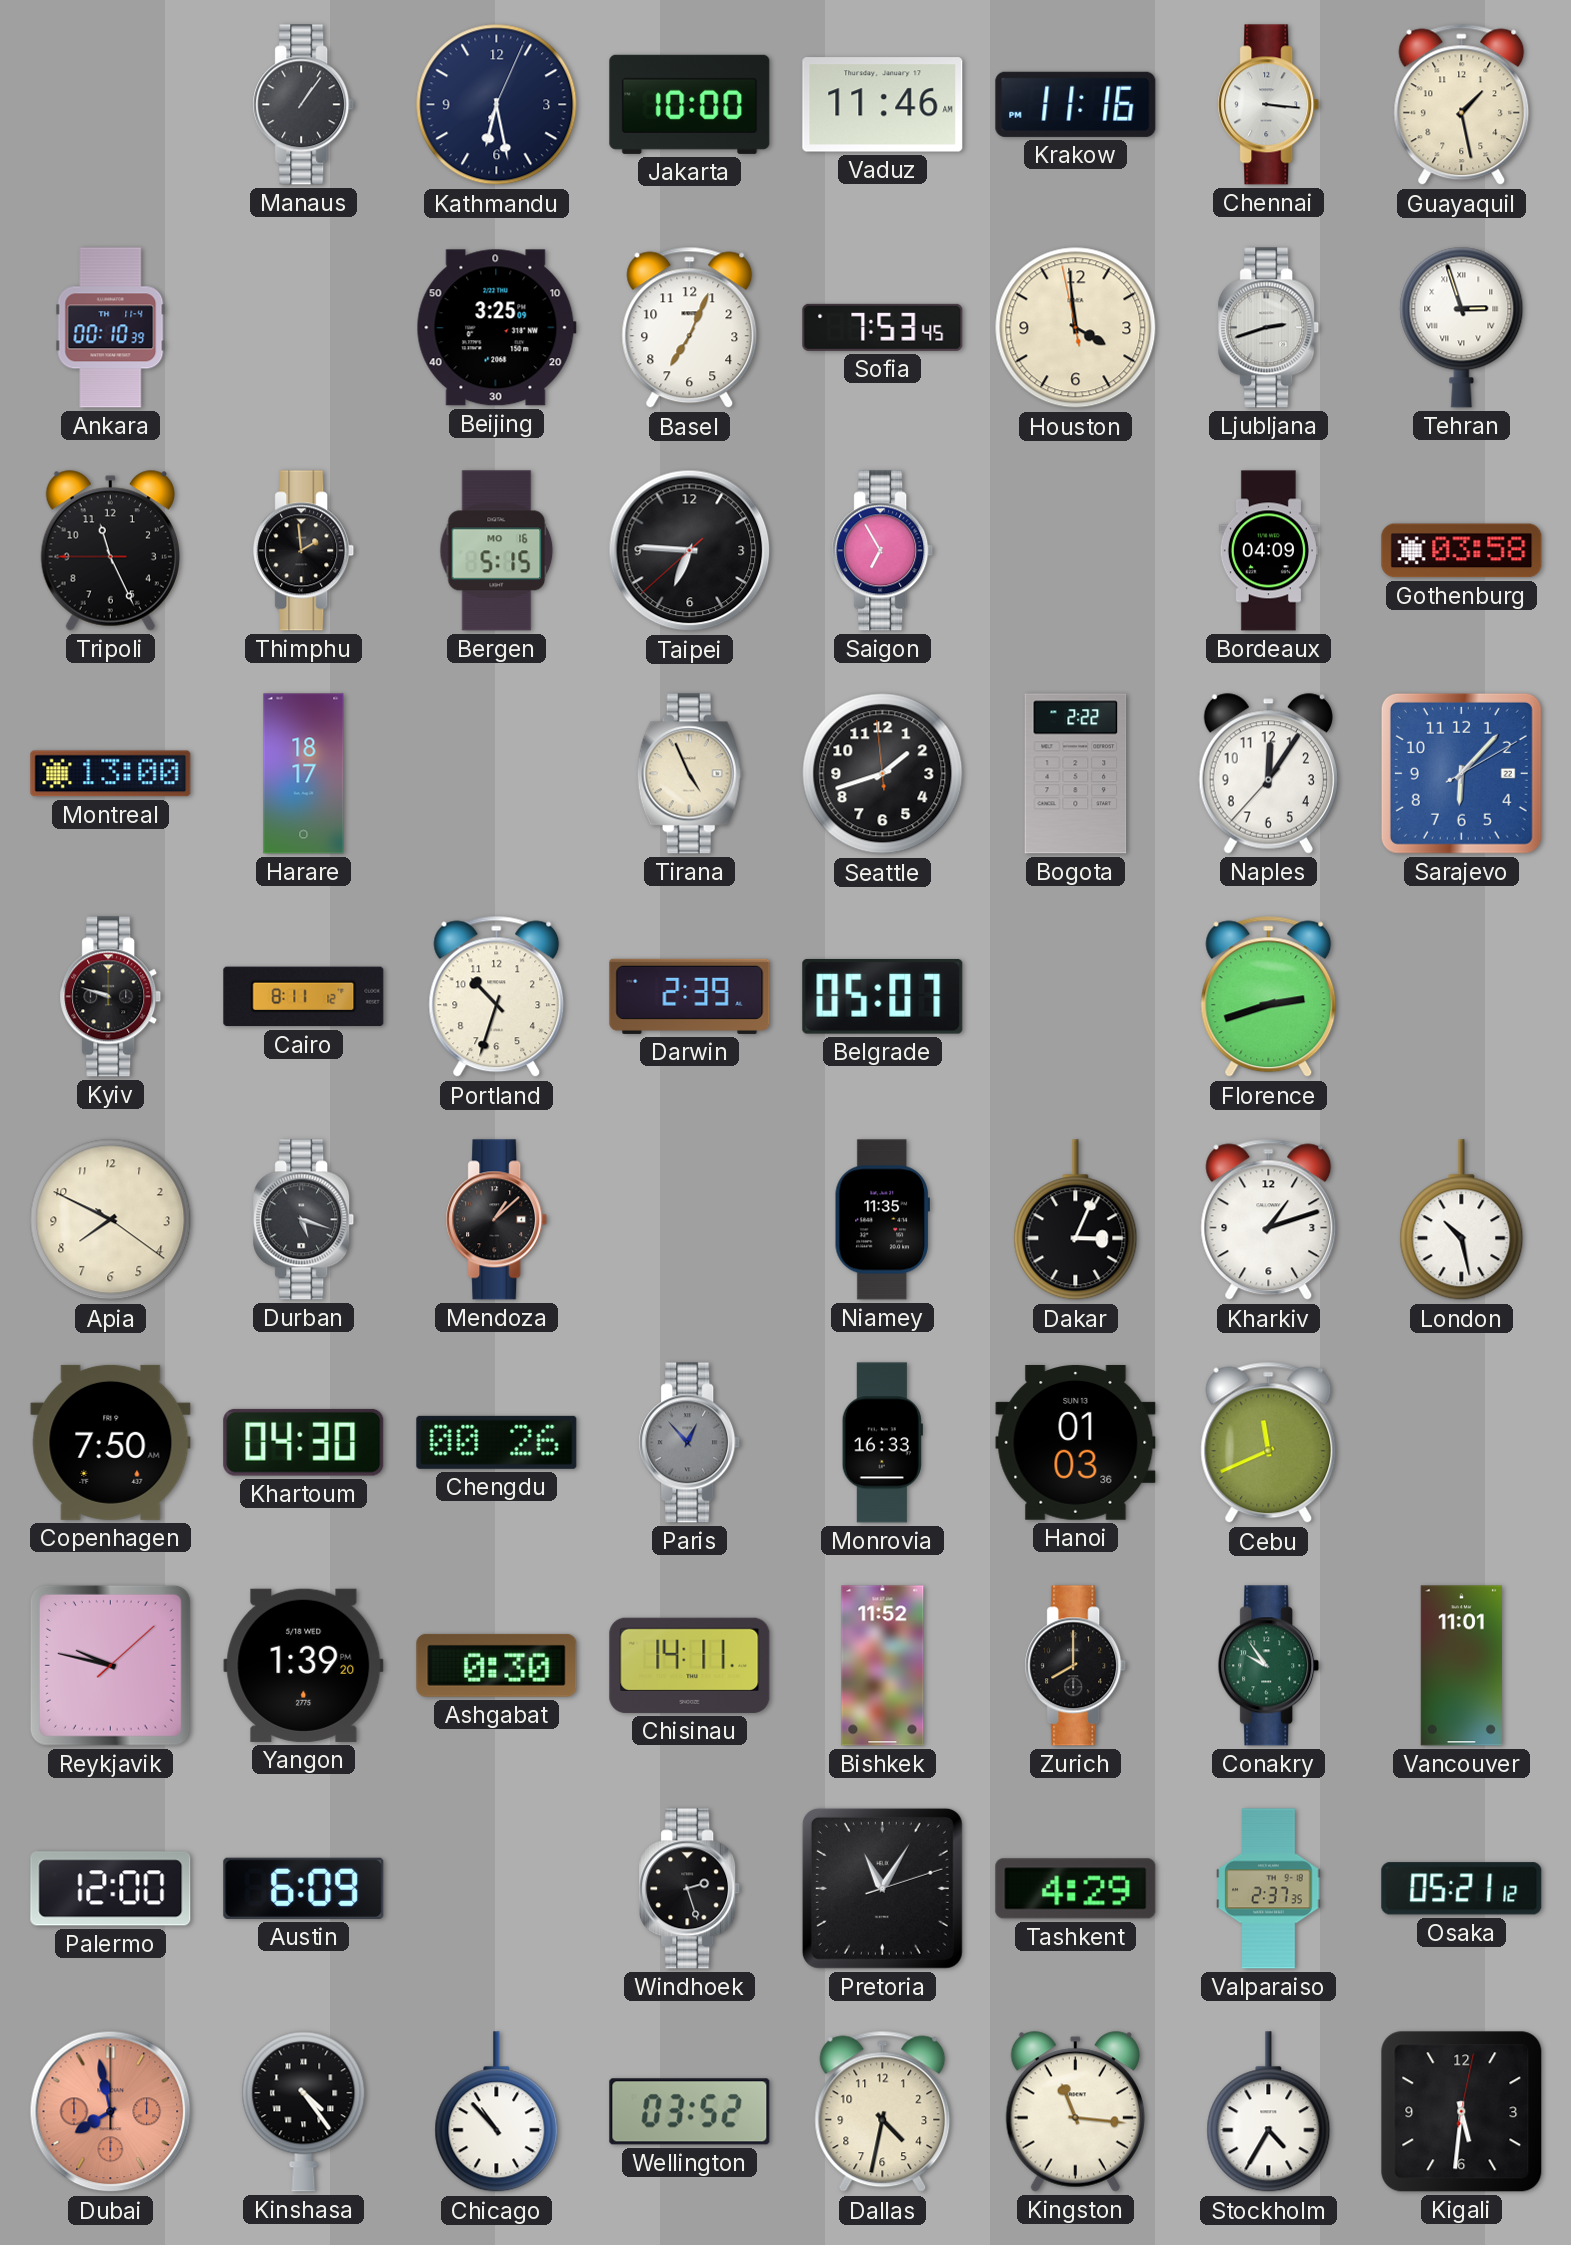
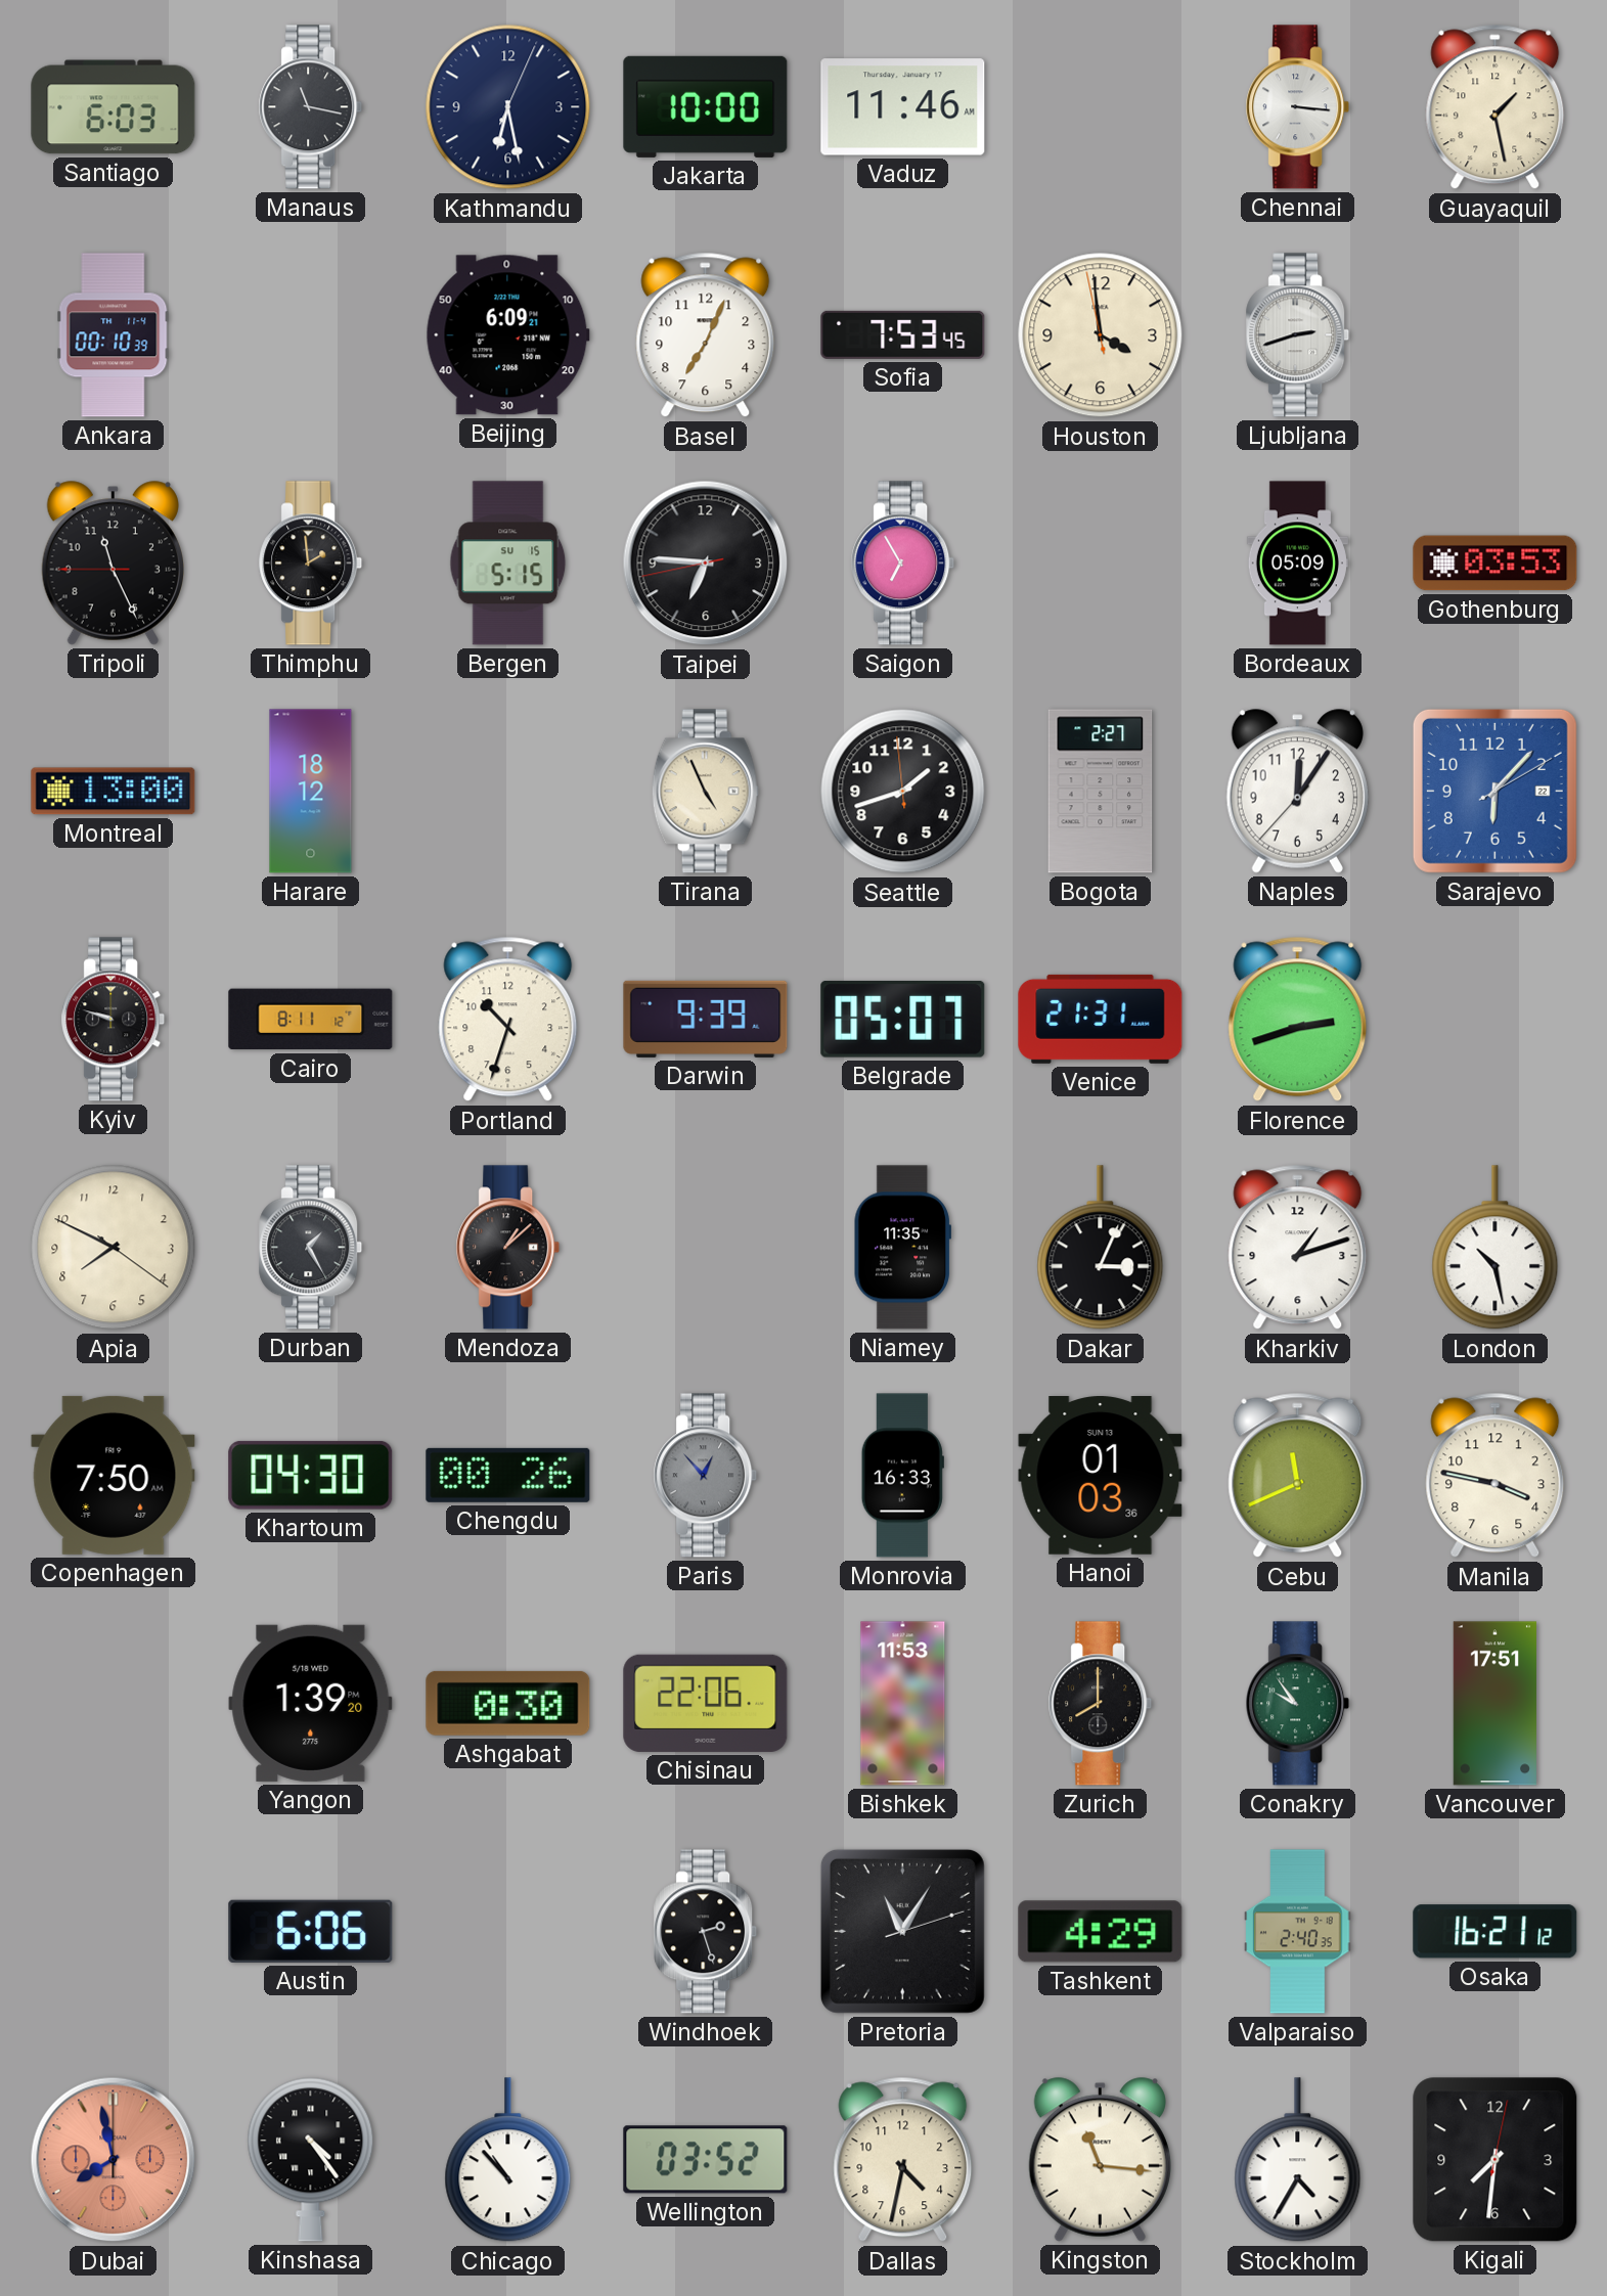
Santiago: none -> 6:03 (114, 107)
Manaus: 1:06 -> 11:17 (311, 107)
Krakow: 11:16 -> none (1076, 104)
Beijing: 3:25 -> 6:09 (507, 335)
Tehran: 2:57 -> none (1462, 327)
Bergen date: MO 16 -> SU 15 (508, 564)
Taipei: 6:45:38 -> 6:45:43 (706, 564)
Bordeaux: 04:09 -> 05:09 (1297, 564)
Gothenburg: 03:58 -> 03:53 (1496, 564)
Harare: 18:17 -> 18:12 (311, 792)
Bogota: 2:22 -> 2:27 (1101, 792)
Darwin: 2:39 -> 9:39 (706, 1019)
Venice: none -> 21:31 (1101, 1019)
Durban: 5:18 -> 1:25 (311, 1248)
Manila: none -> 3:47 (1496, 1476)
Reykjavik: 9:47 -> none (110, 1665)
Chisinau: 14:11 -> 22:06 (706, 1703)
Bishkek: 11:52 -> 11:53 (903, 1704)
Vancouver: 11:01 -> 17:51 (1494, 1704)
Palermo: 12:00 -> none (111, 1889)
Austin: 6:09 -> 6:06 (311, 1931)
Valparaiso: 2:37 -> 2:40 (1298, 1932)
Osaka: 05:21 -> 16:21 (1496, 1932)
Kigali: 5:31 -> 7:31 (1496, 2160)
